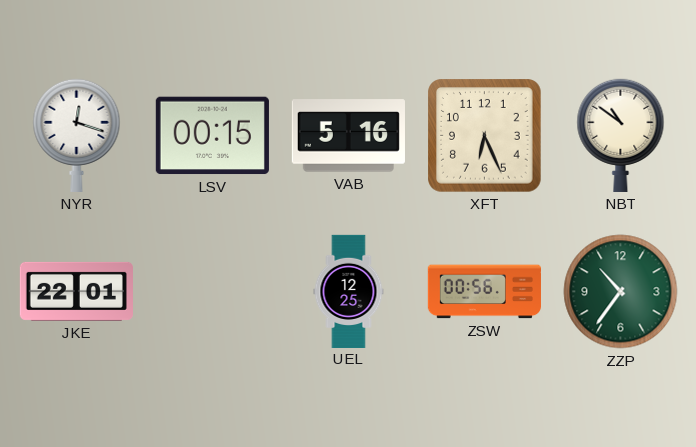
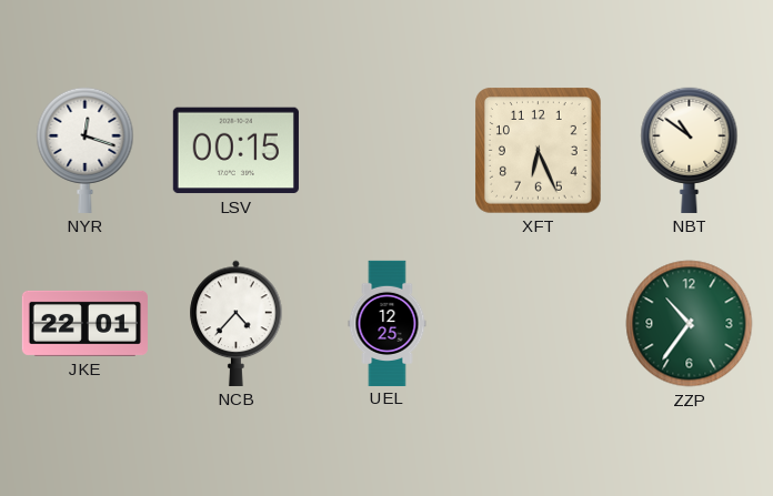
VAB: 5:16 -> none (348, 136)
NCB: none -> 4:37 (237, 323)
ZSW: 00:56 -> none (484, 292)
